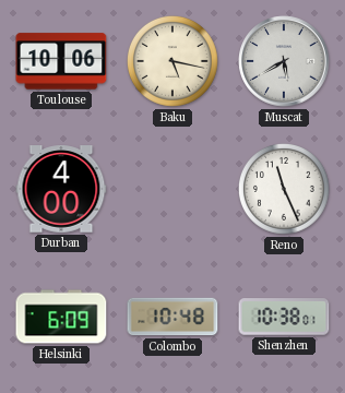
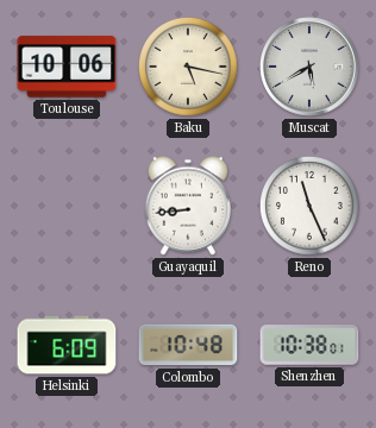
Durban: 4:00 -> none (61, 189)
Guayaquil: none -> 8:44 (187, 206)
